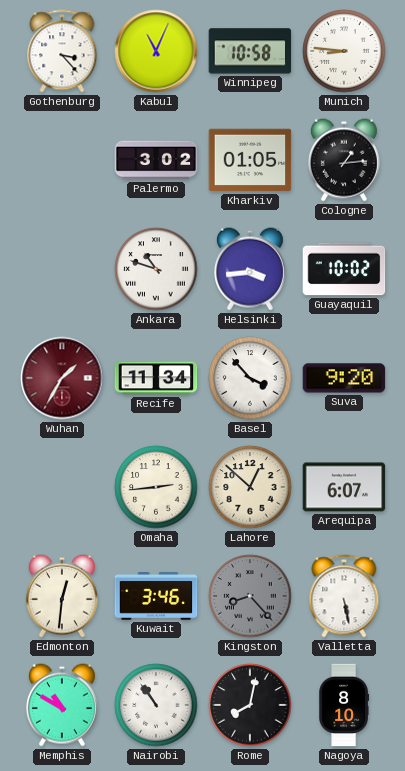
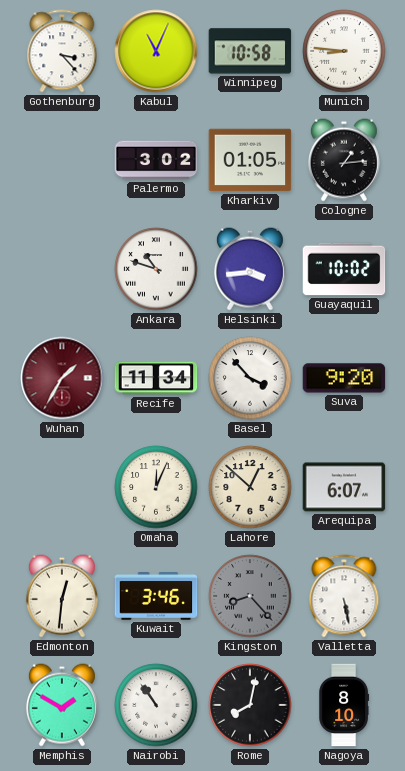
Omaha: 2:44 -> 12:04 (156, 487)
Memphis: 10:50 -> 1:50 (62, 705)
